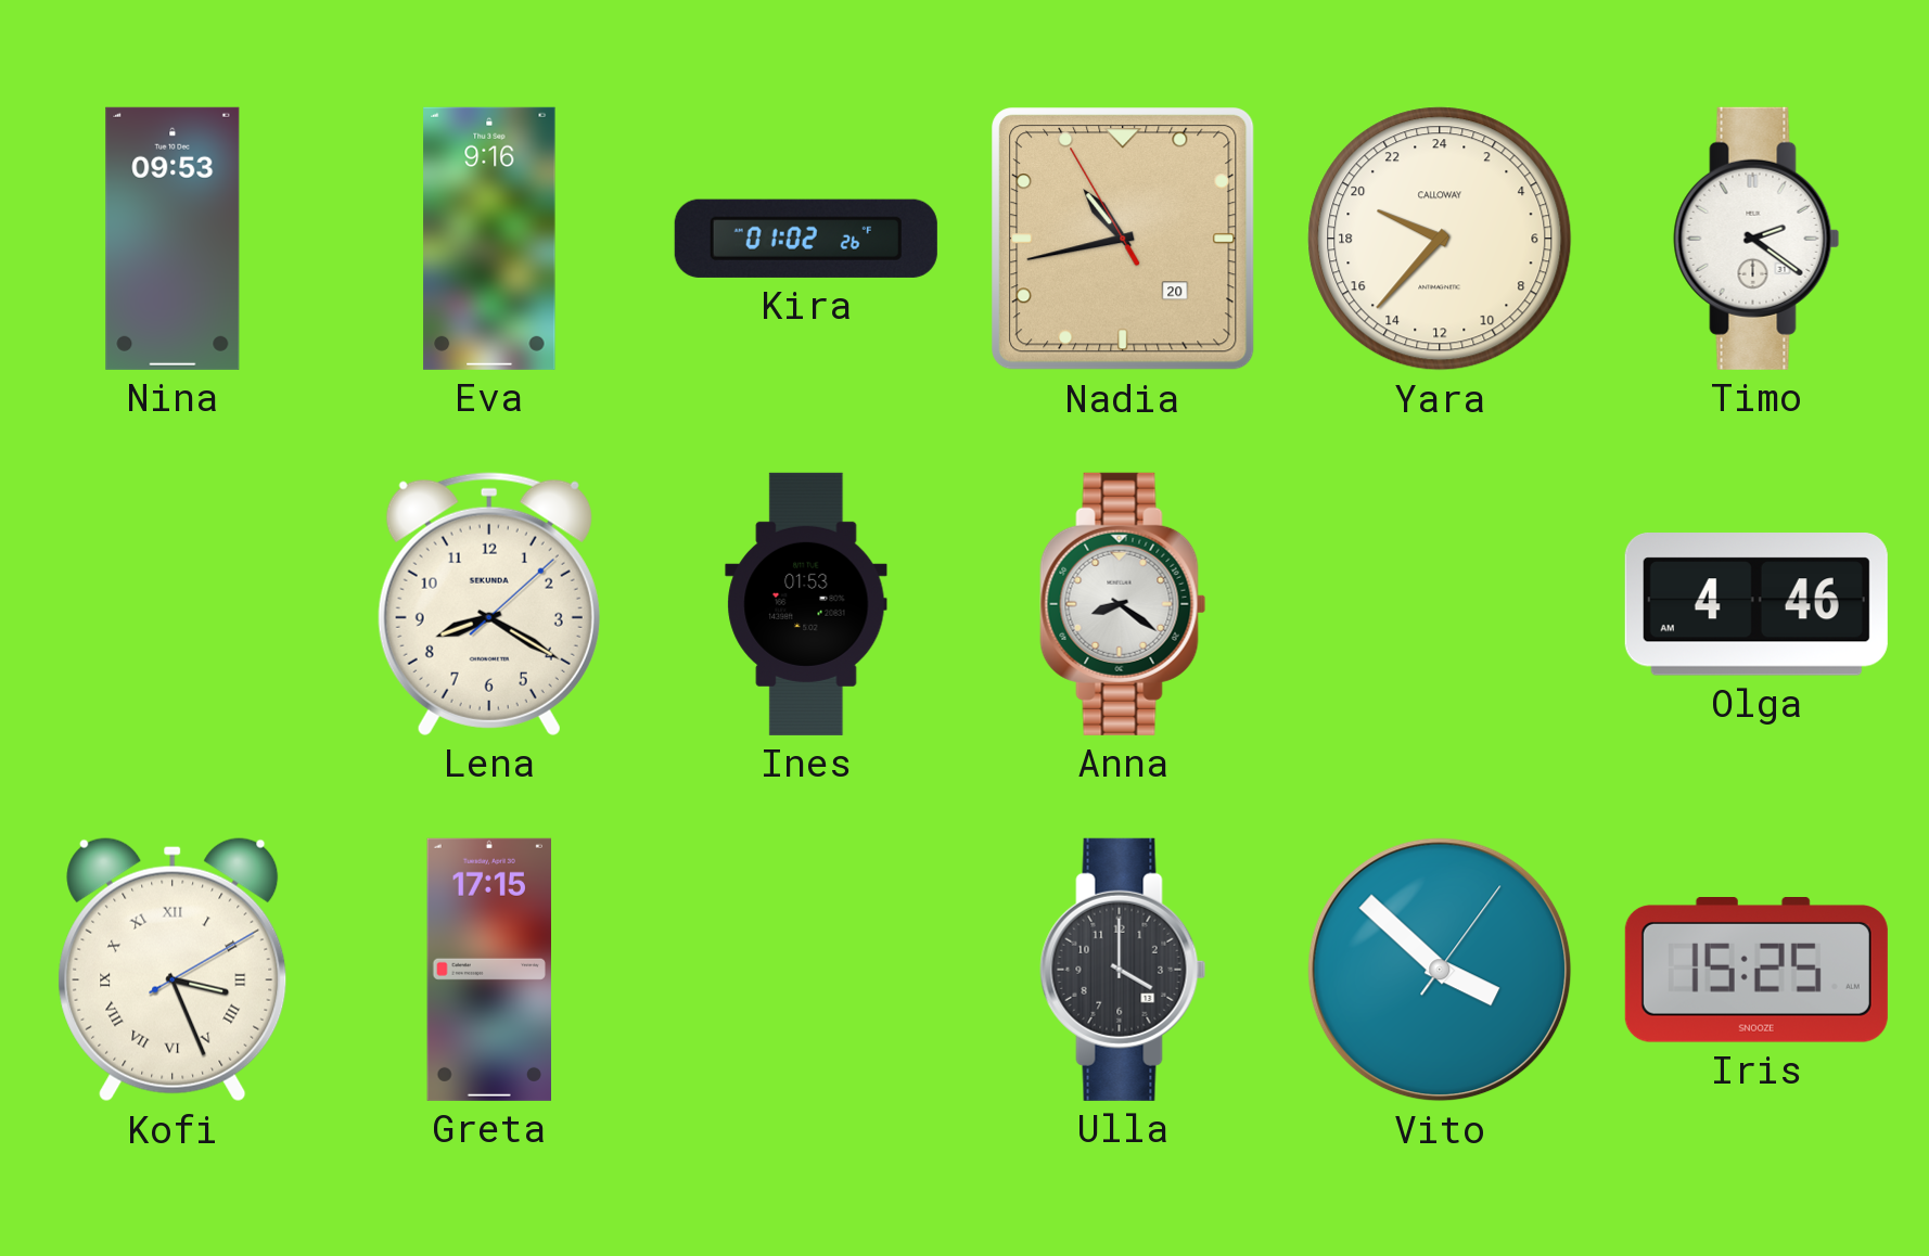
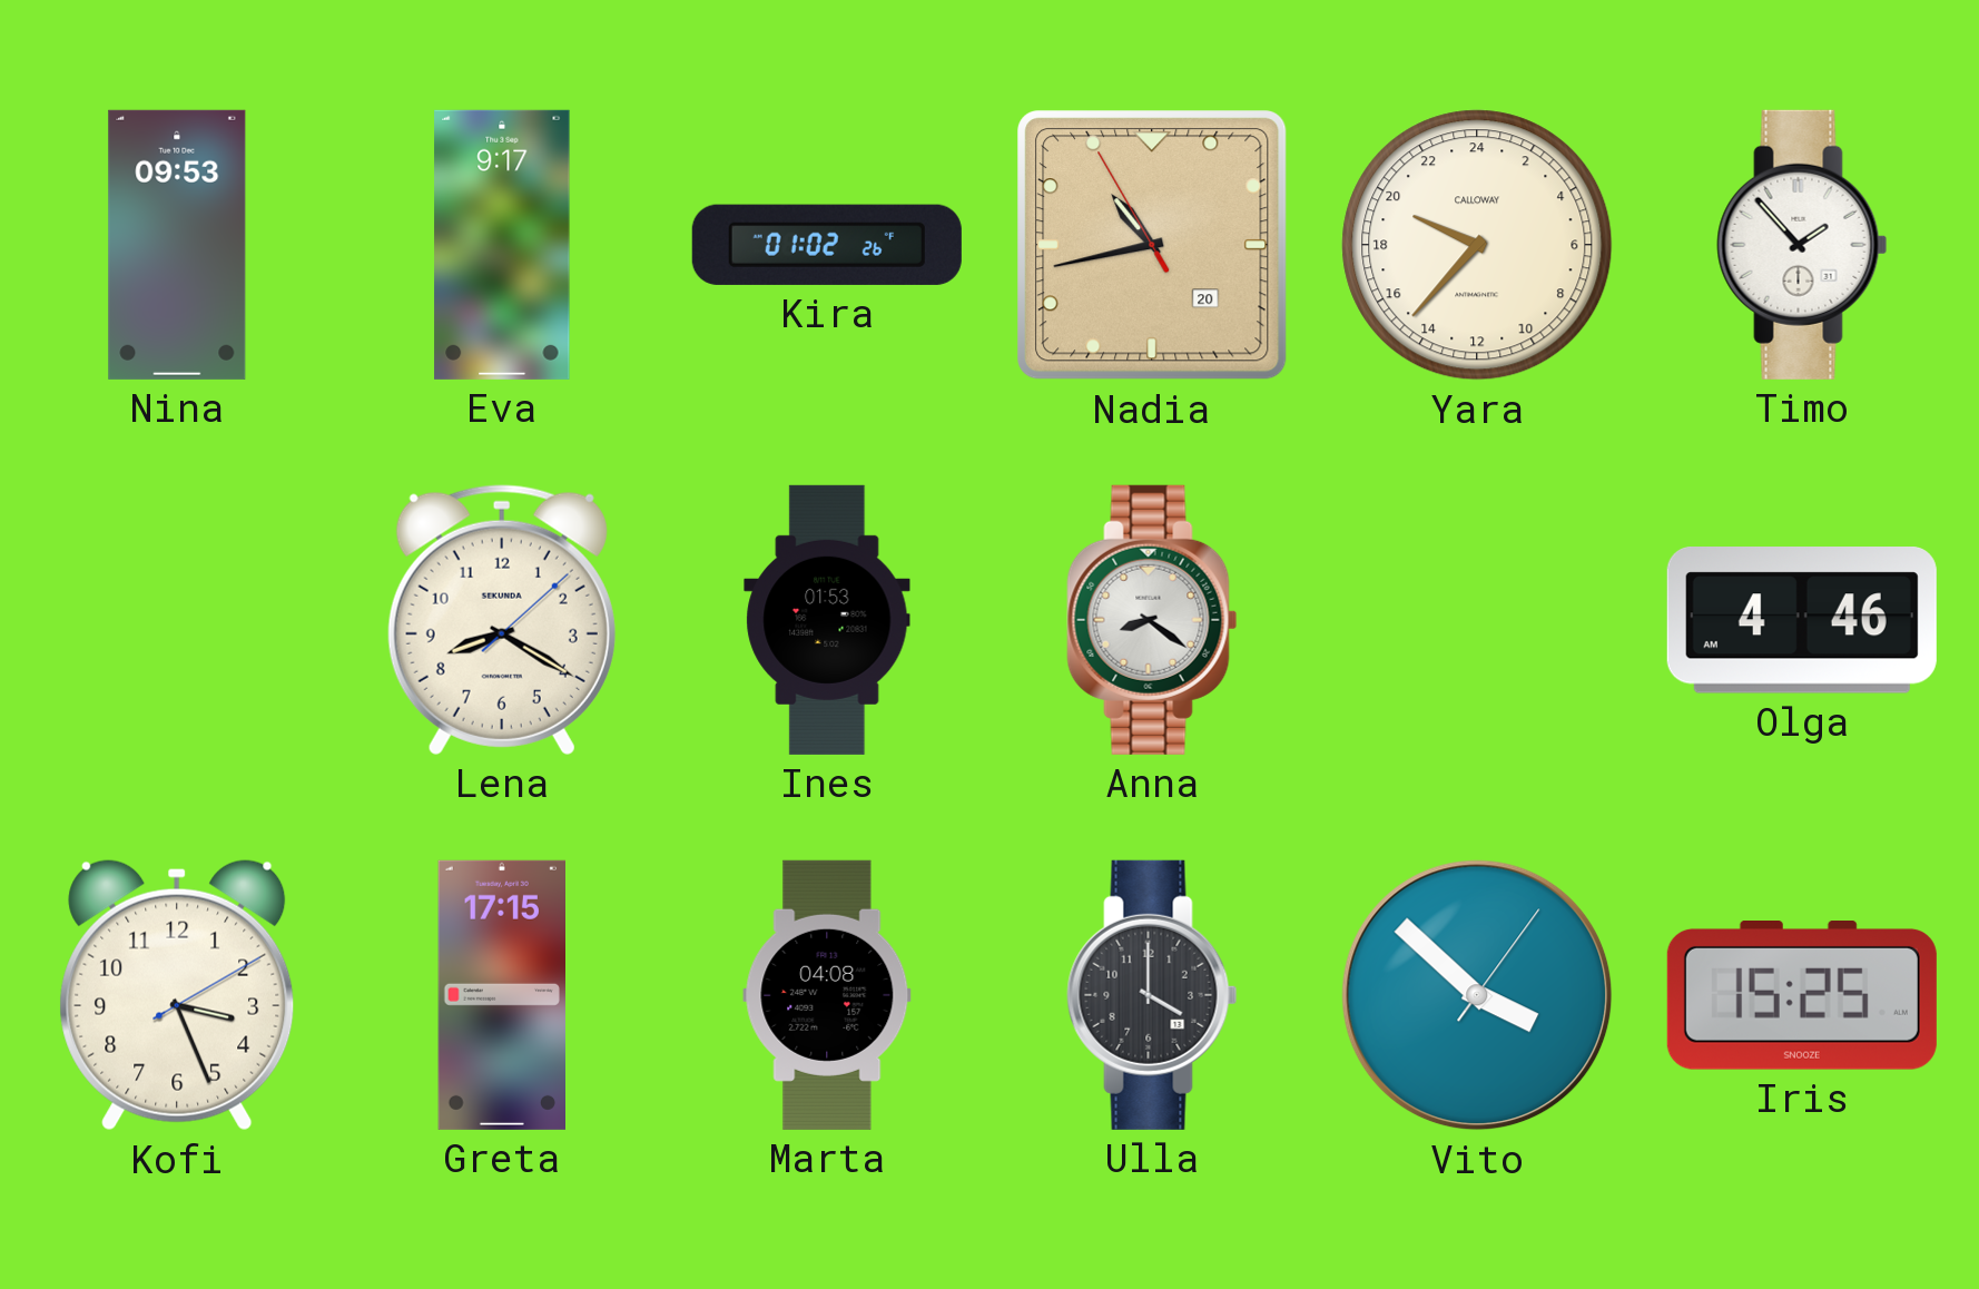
Eva: 9:16 -> 9:17 (502, 245)
Timo: 2:21 -> 1:53 (1802, 245)
Kofi numerals: Roman -> Arabic (177, 995)
Marta: none -> 04:08 (827, 995)
